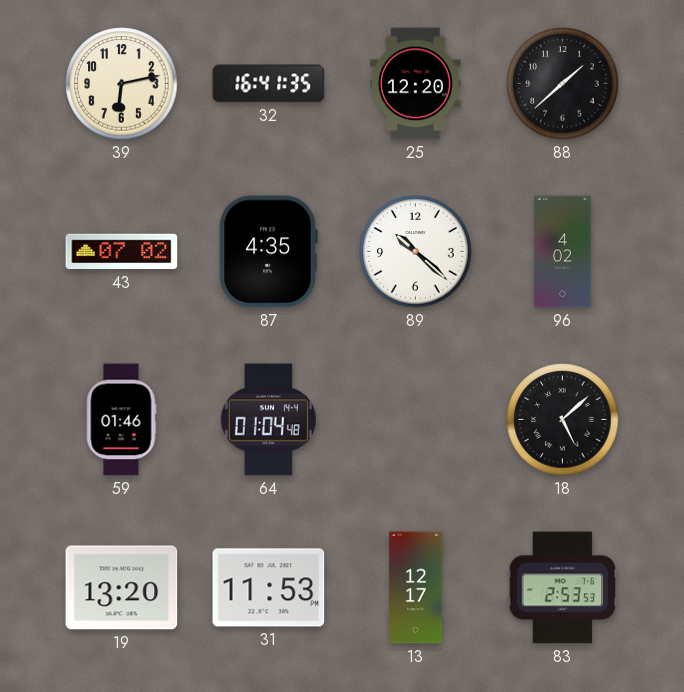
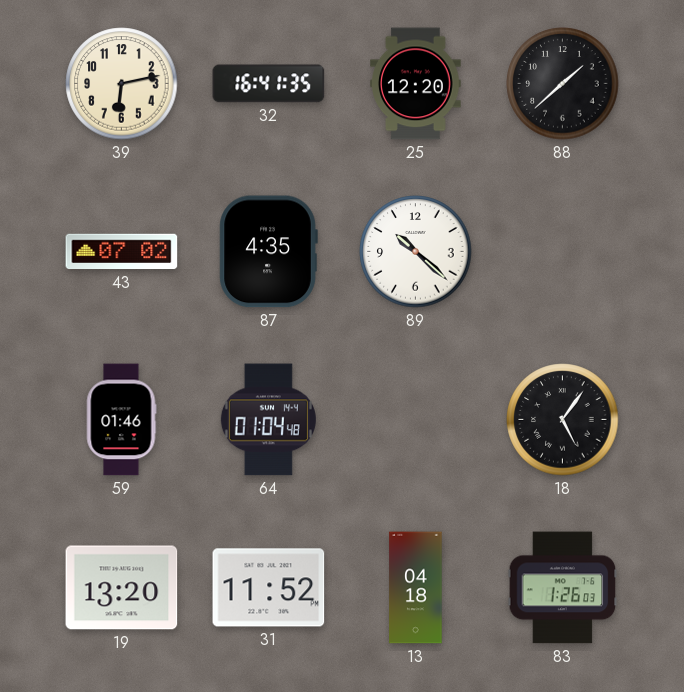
96: 4:02 -> none (563, 252)
18: 5:08 -> 5:06 (563, 420)
31: 11:53 -> 11:52 (269, 588)
13: 12:17 -> 04:18 (416, 588)
83: 2:53 -> 1:26 (563, 588)
